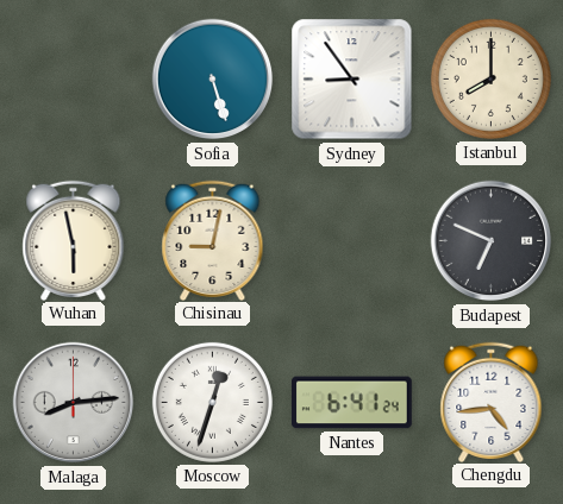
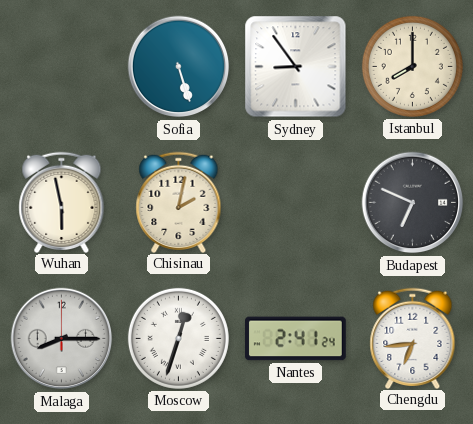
Chisinau: 9:02 -> 2:02 (179, 202)
Malaga: 8:14 -> 8:15 (62, 339)
Nantes: 6:41 -> 2:41 (296, 339)
Chengdu: 4:44 -> 6:44 (413, 338)
